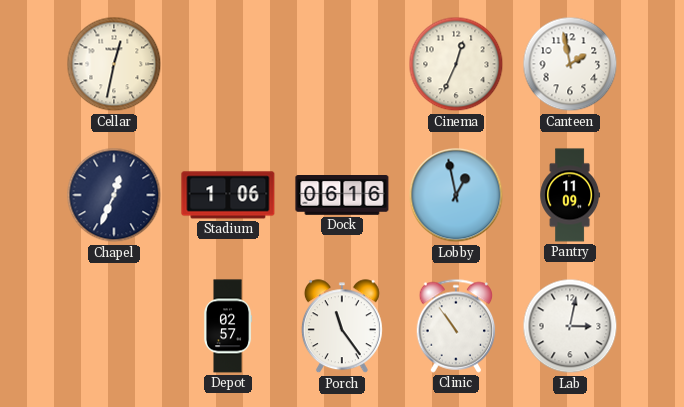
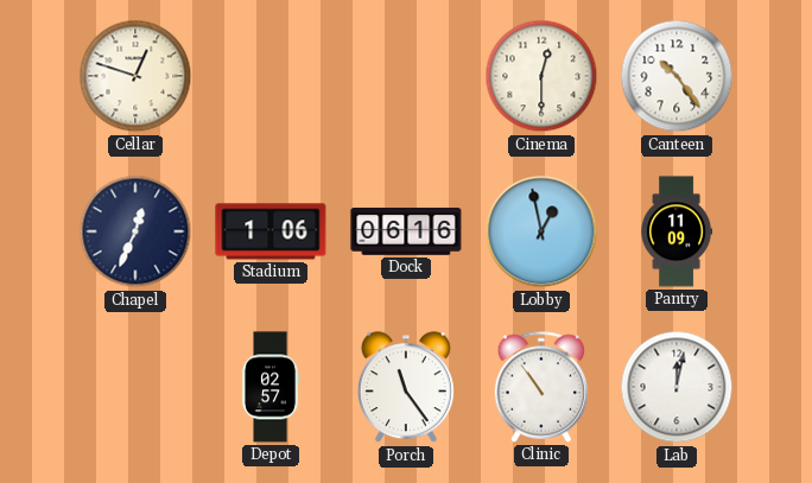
Cellar: 12:32 -> 12:48 (135, 76)
Cinema: 12:34 -> 12:30 (541, 76)
Canteen: 1:58 -> 10:24 (677, 76)
Lab: 3:02 -> 12:02 (677, 387)
